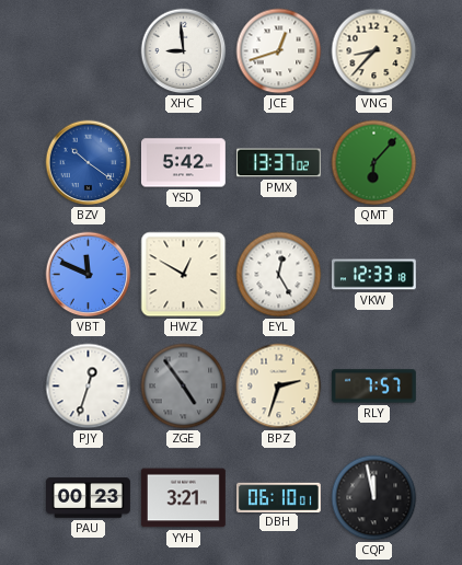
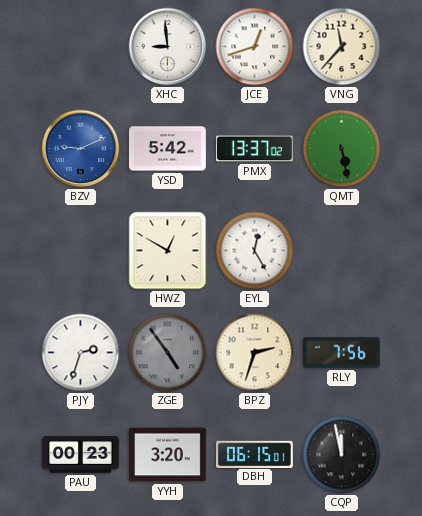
VNG: 8:37 -> 11:37 (342, 47)
BZV: 10:21 -> 9:11 (81, 149)
QMT: 6:07 -> 5:28 (342, 149)
VBT: 11:49 -> none (89, 275)
VKW: 12:33 -> none (373, 275)
PJY: 12:33 -> 2:33 (81, 353)
RLY: 7:57 -> 7:56 (341, 353)
YYH: 3:21 -> 3:20 (167, 455)
DBH: 06:10 -> 06:15 (254, 454)
